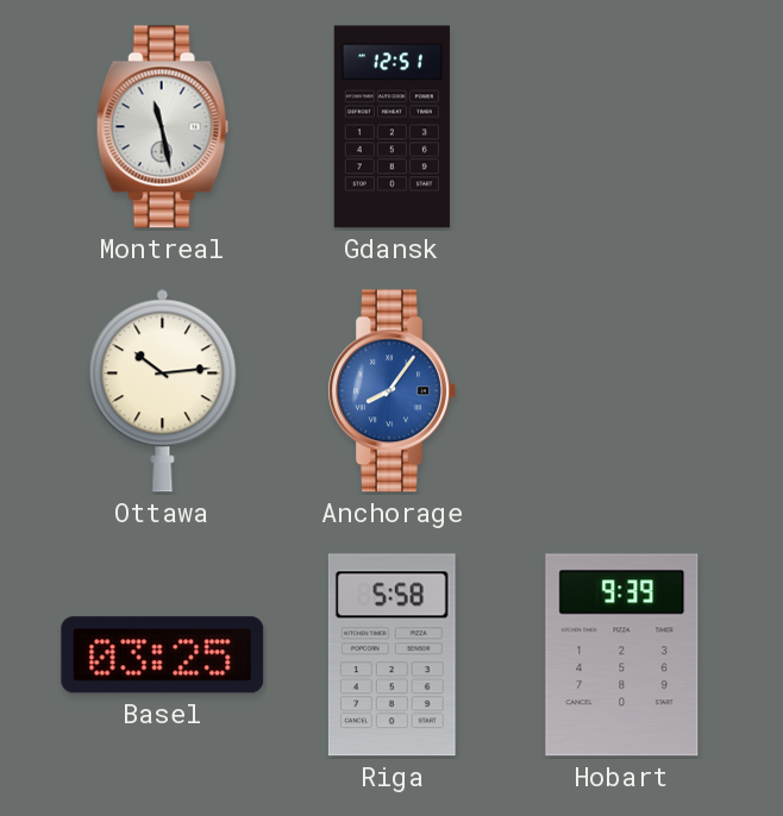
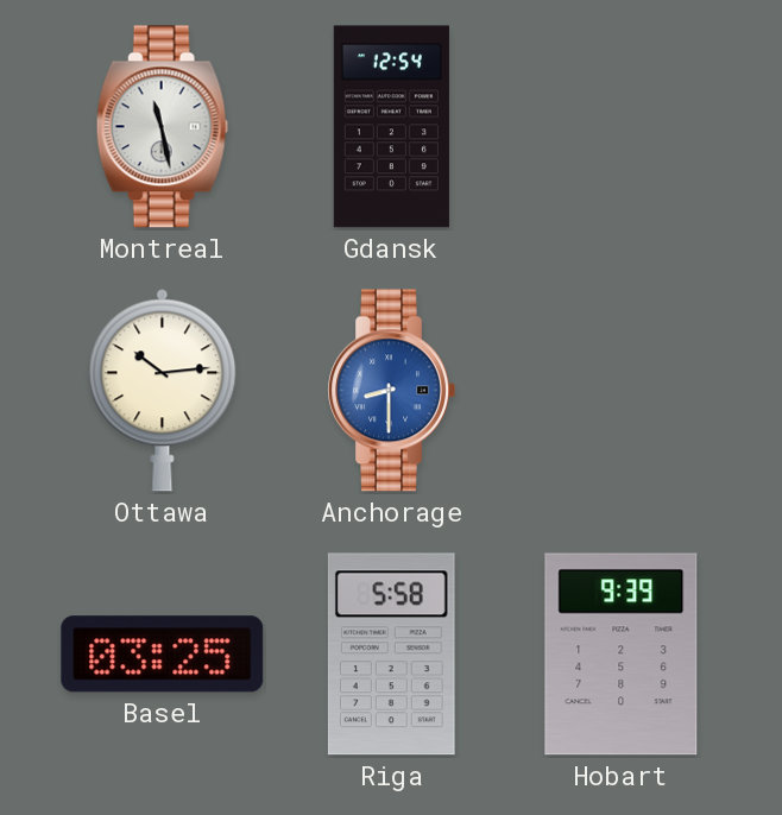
Gdansk: 12:51 -> 12:54 (391, 127)
Anchorage: 8:06 -> 8:30 (391, 391)
